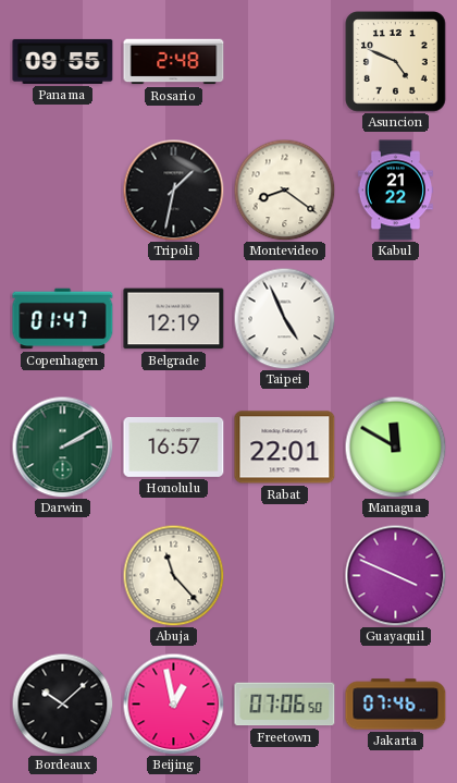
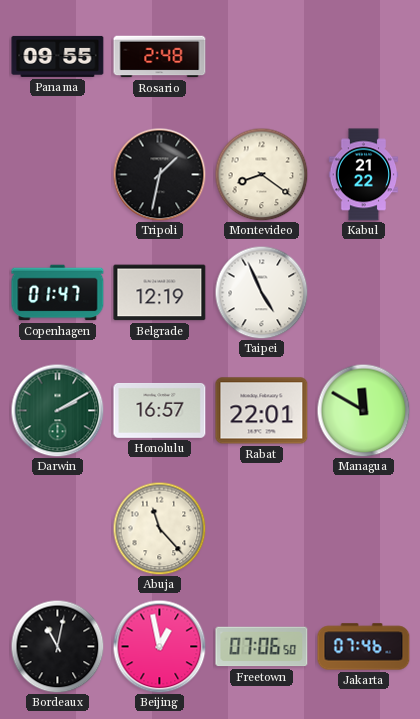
Asuncion: 4:49 -> none (396, 62)
Guayaquil: 3:49 -> none (395, 575)
Bordeaux: 10:08 -> 11:02 (57, 646)
